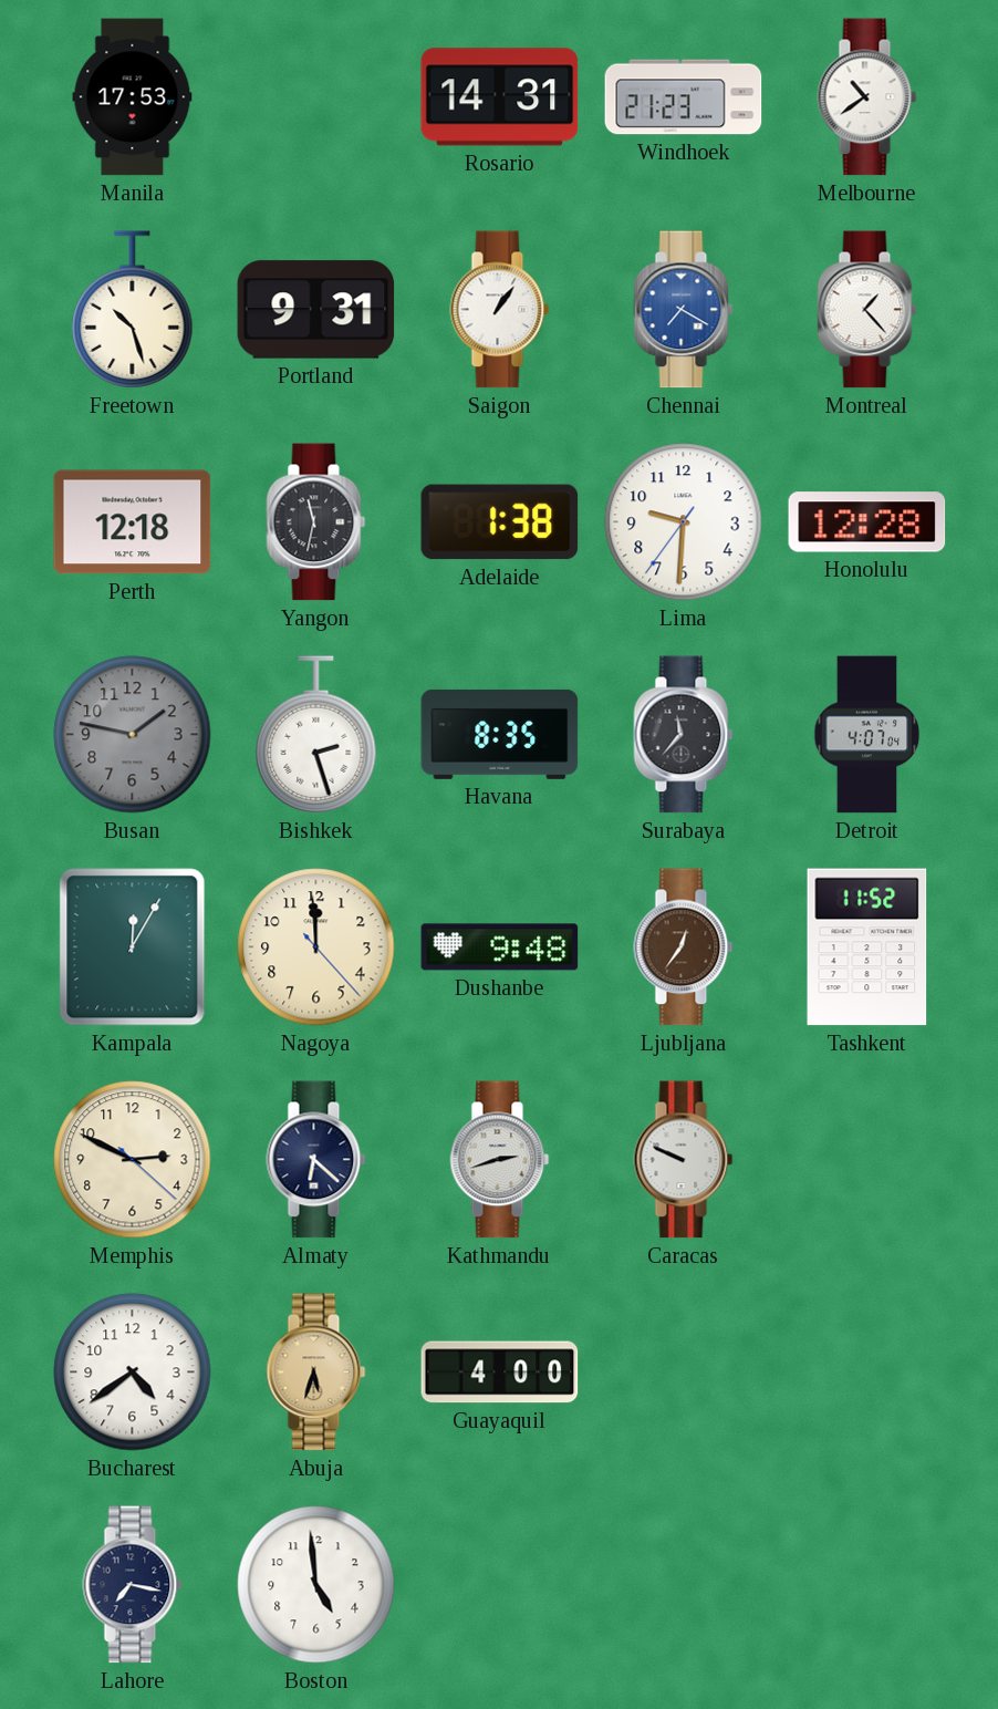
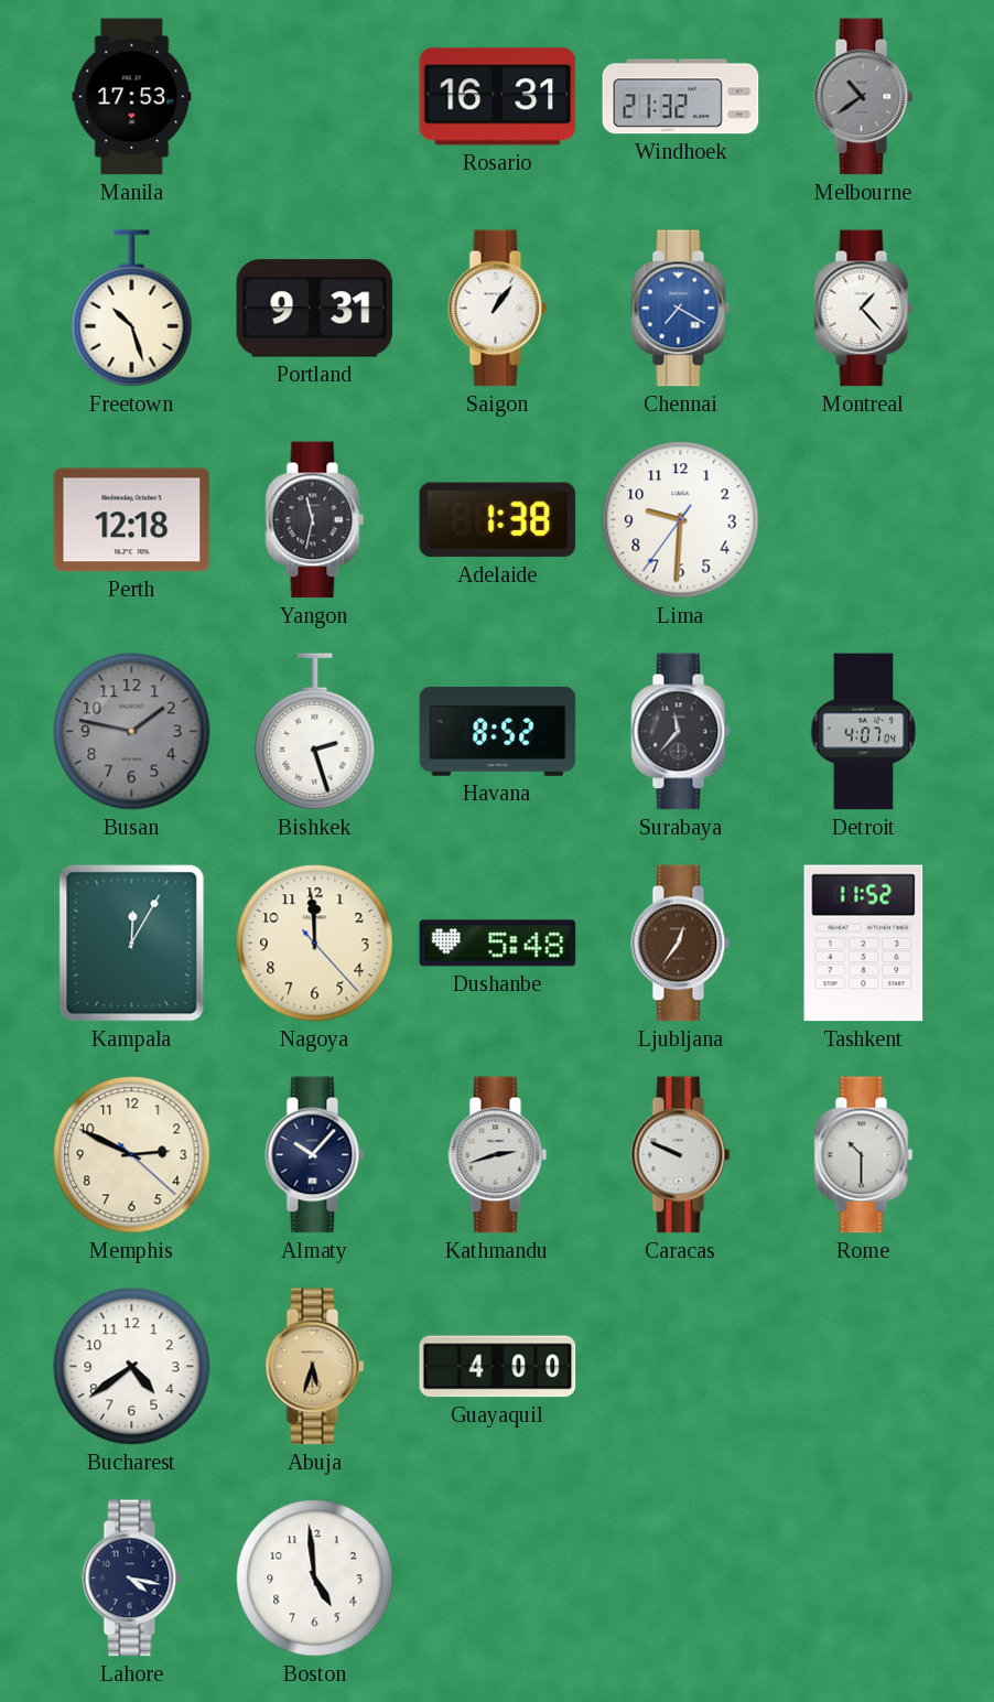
Rosario: 14:31 -> 16:31 (498, 97)
Windhoek: 21:23 -> 21:32 (681, 97)
Melbourne dial: white -> grey (864, 97)
Honolulu: 12:28 -> none (867, 522)
Havana: 8:35 -> 8:52 (498, 731)
Dushanbe: 9:48 -> 5:48 (498, 944)
Almaty: 6:22 -> 10:07 (315, 1155)
Rome: none -> 10:30 (864, 1155)
Lahore: 7:17 -> 4:17 (132, 1579)
